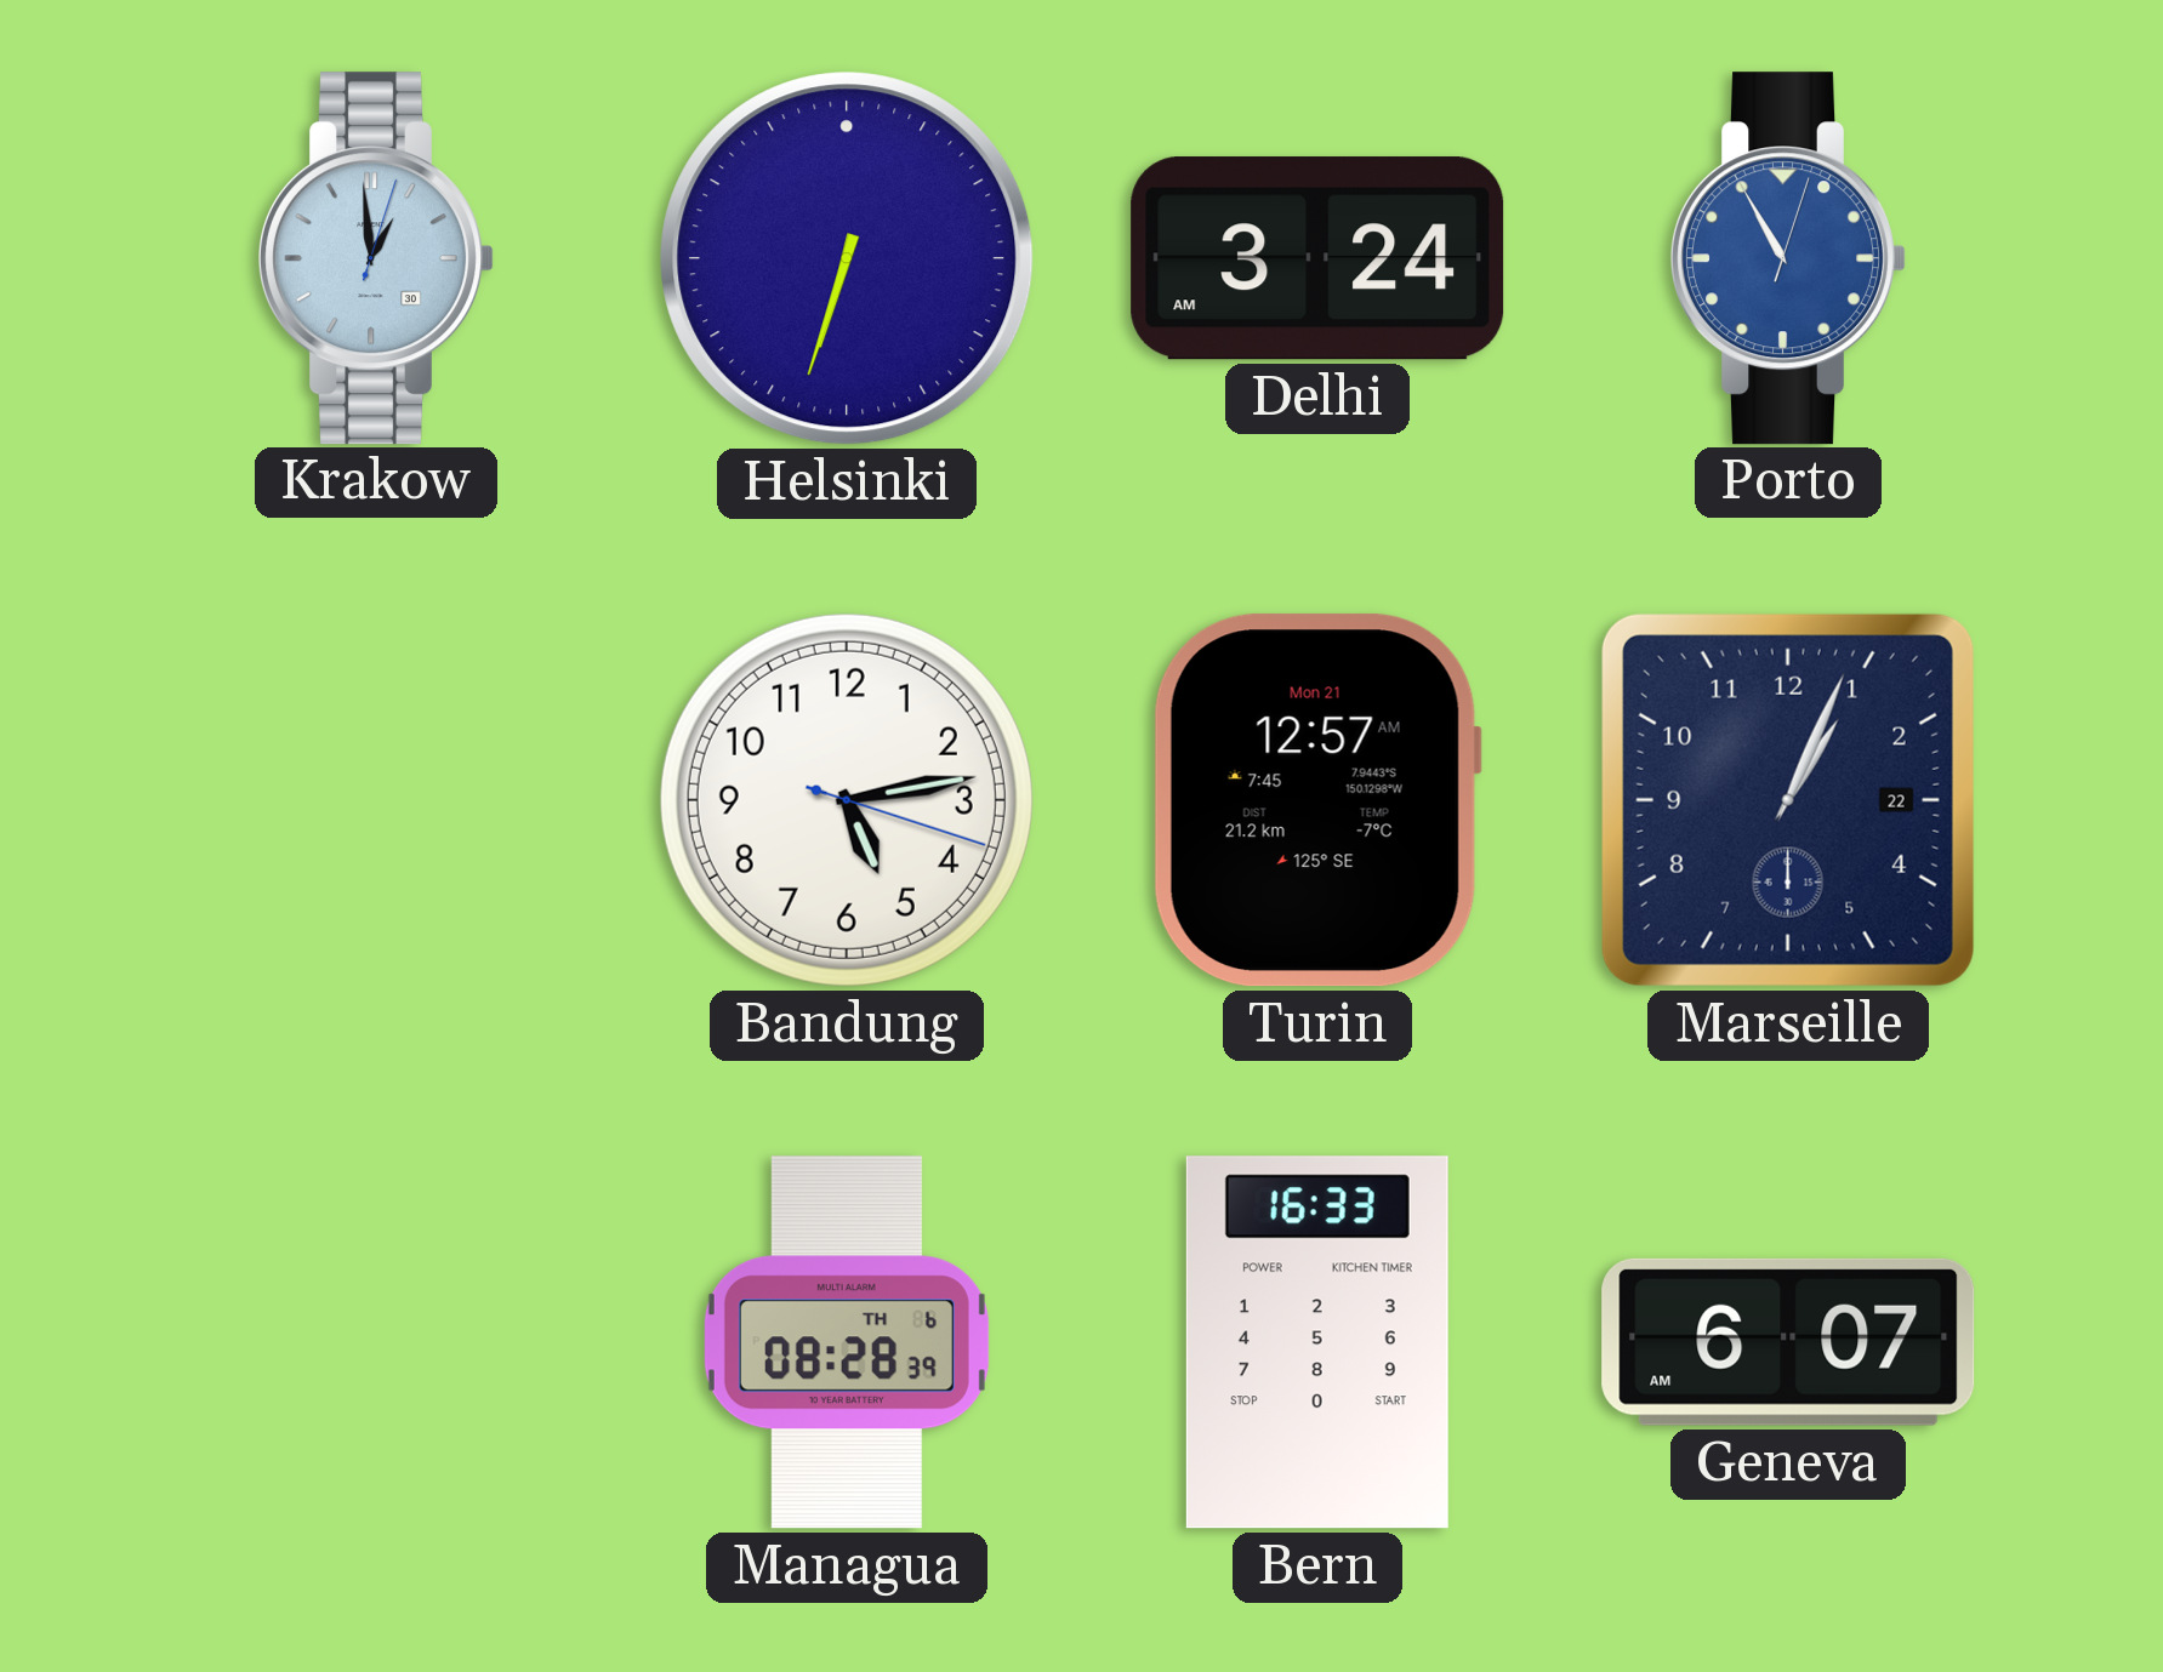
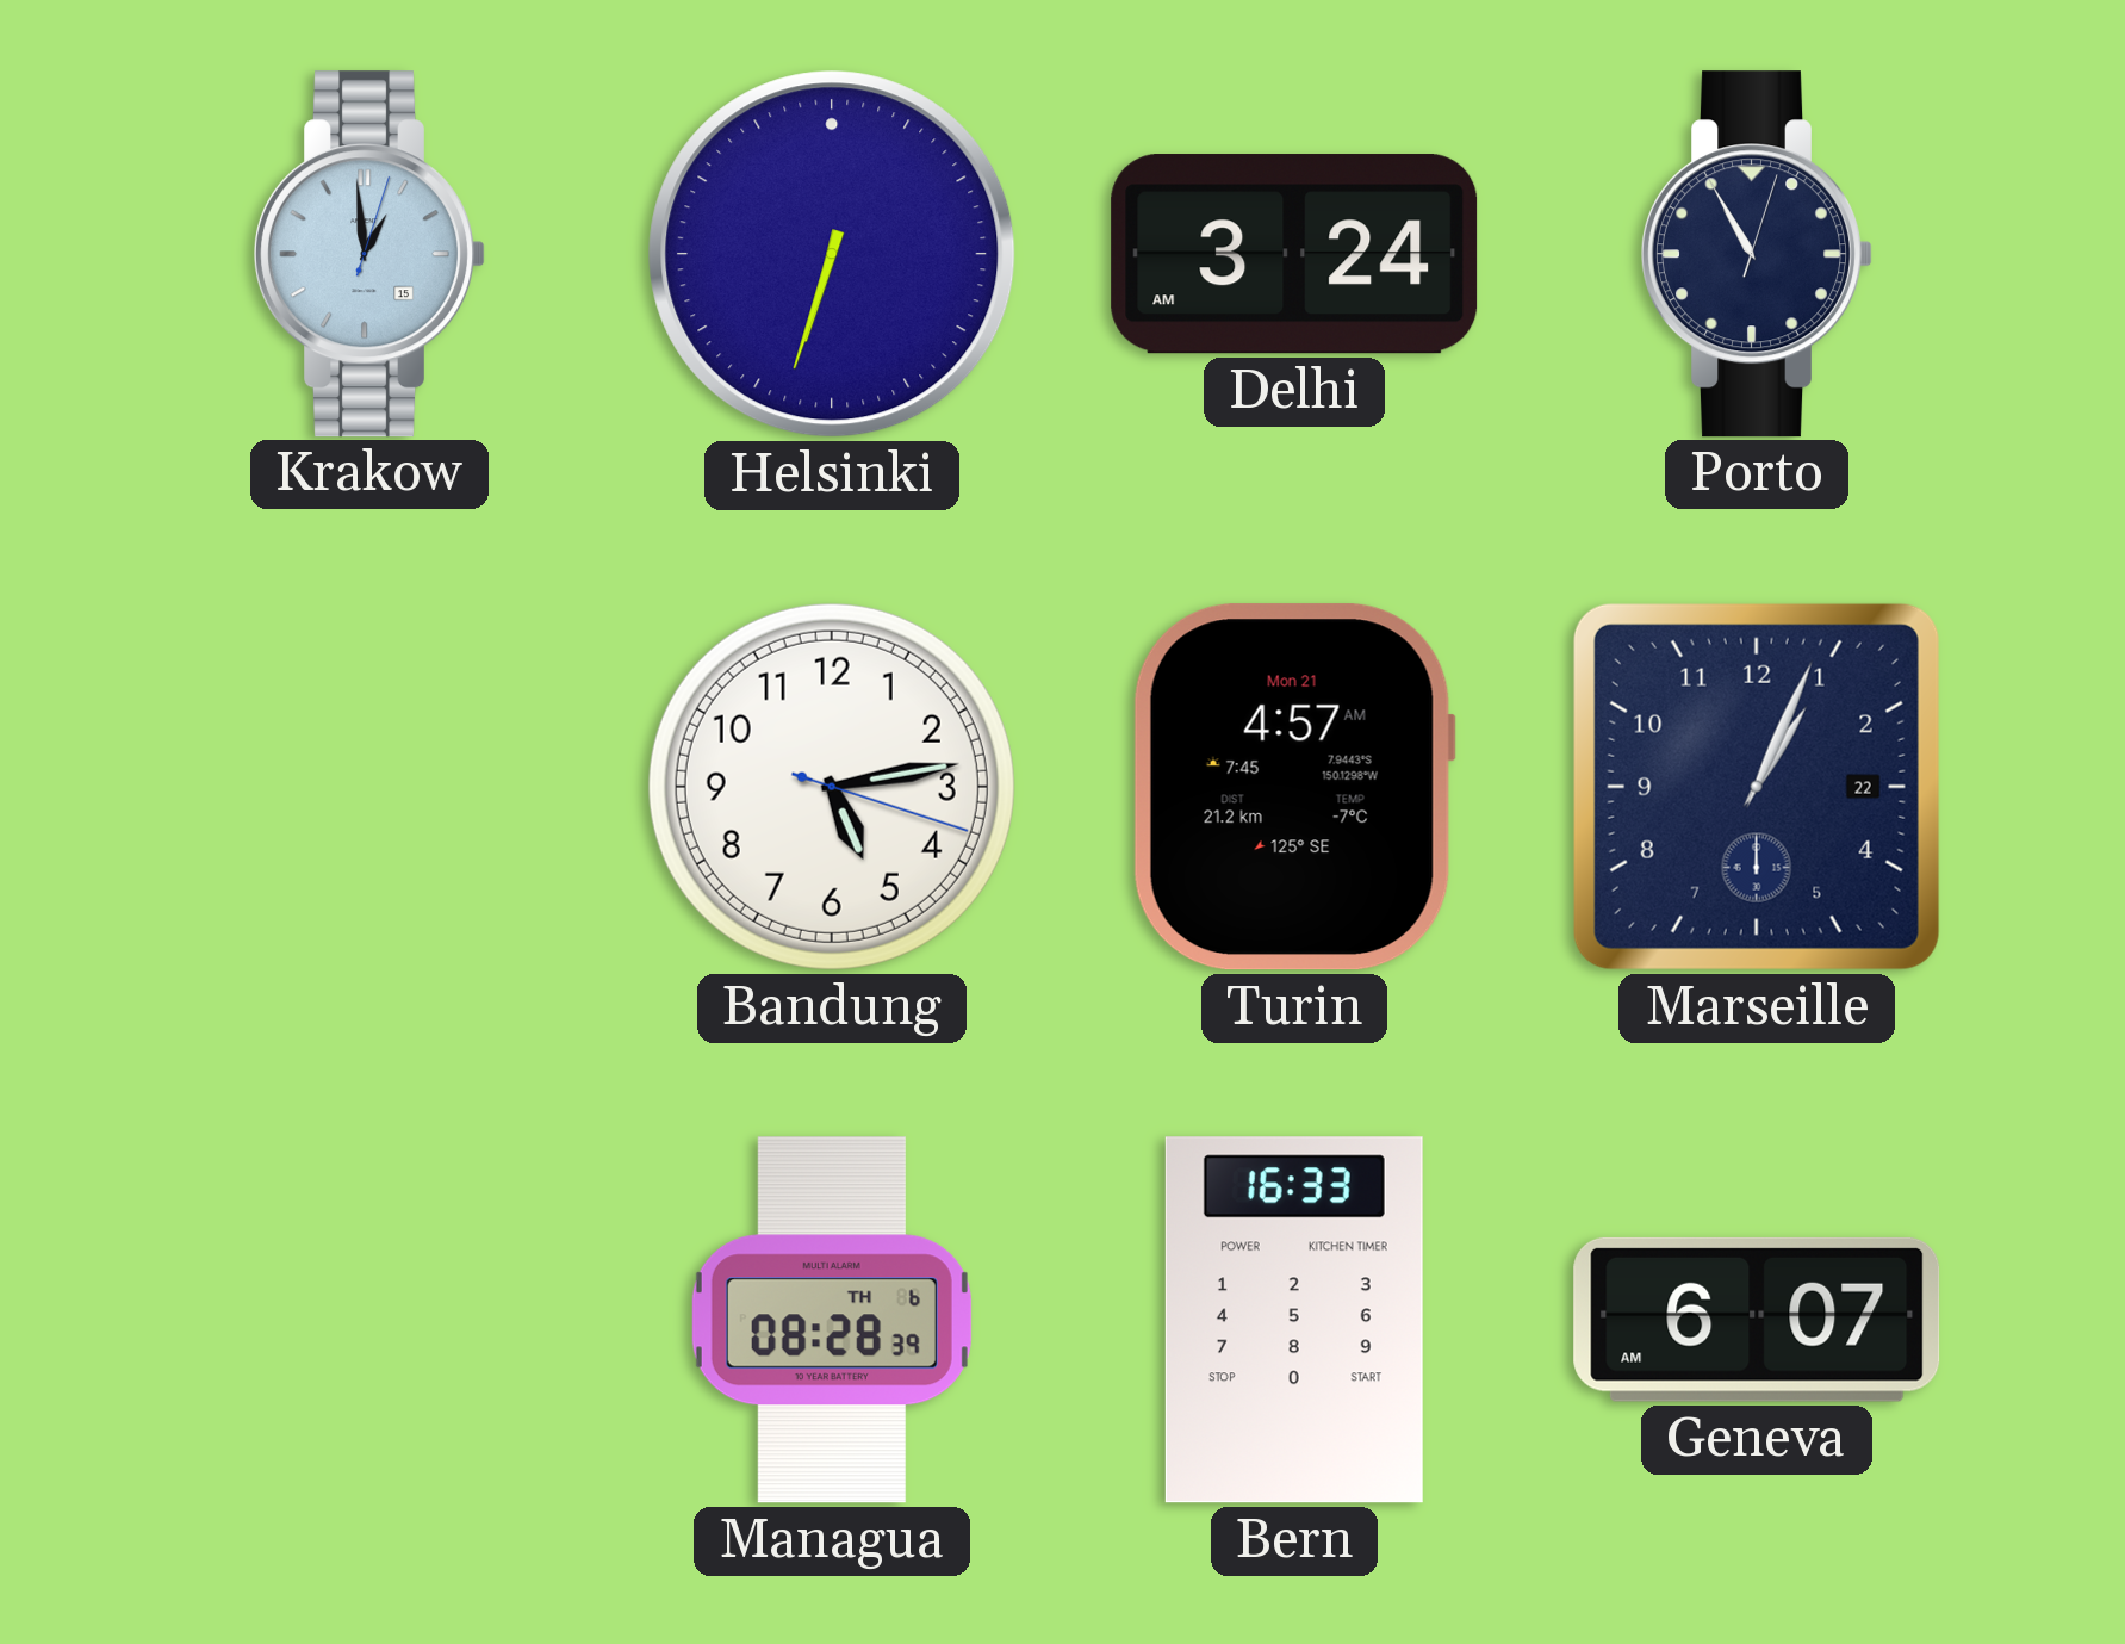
Krakow date: 30 -> 15 (369, 254)
Porto dial: blue -> navy (1757, 254)
Turin: 12:57 -> 4:57 (1294, 787)
